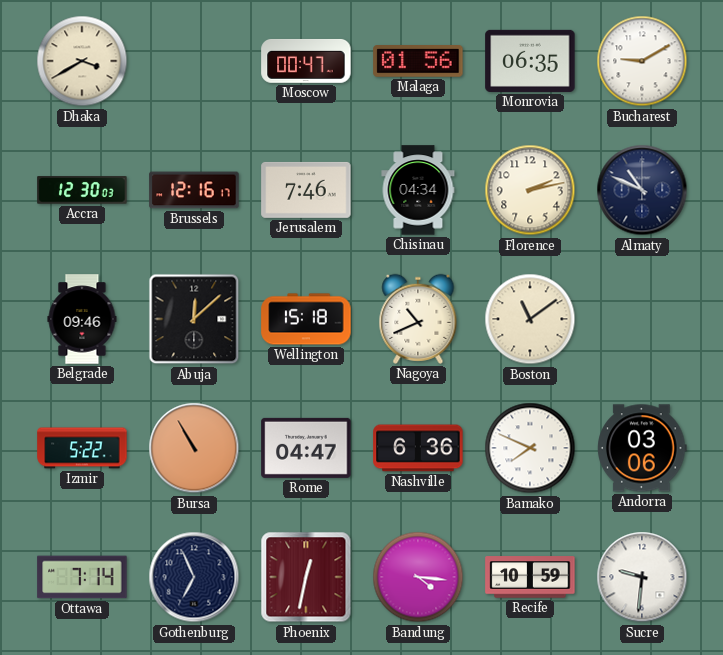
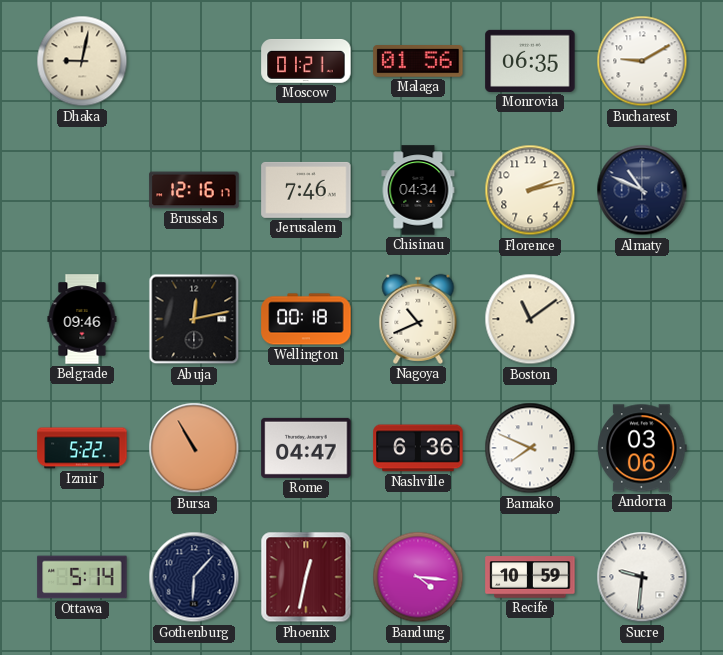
Dhaka: 3:40 -> 9:02 (82, 61)
Moscow: 00:47 -> 01:21 (306, 61)
Accra: 12:30 -> none (82, 190)
Abuja: 12:08 -> 12:13 (194, 319)
Wellington: 15:18 -> 00:18 (306, 319)
Ottawa: 7:14 -> 5:14 (82, 577)
Gothenburg: 6:56 -> 6:07 (194, 577)
